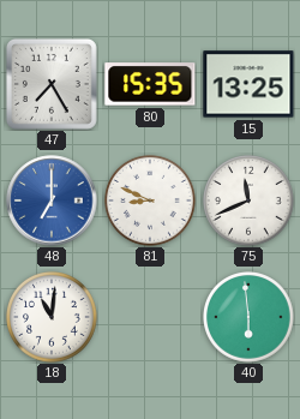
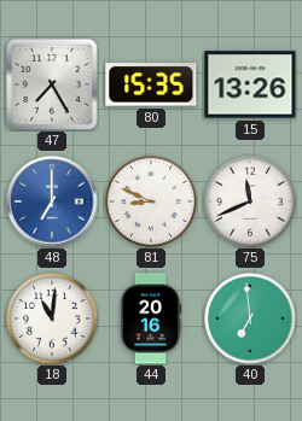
15: 13:25 -> 13:26 (250, 84)
44: none -> 20:16 (151, 318)
40: 5:59 -> 6:59 (251, 320)
